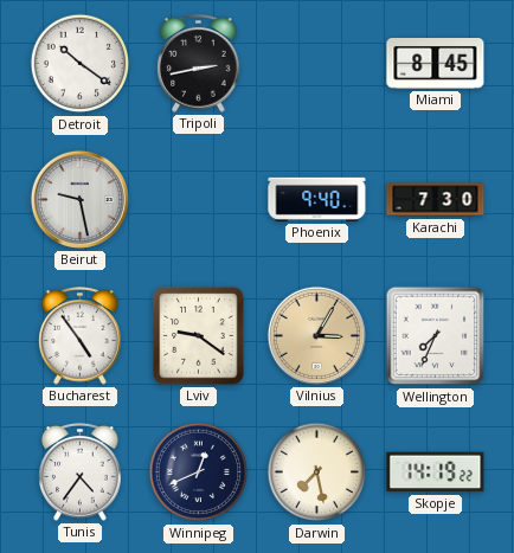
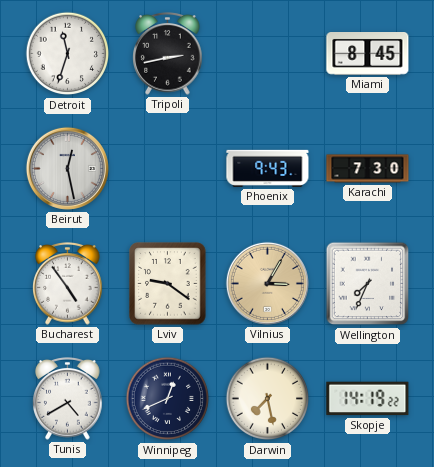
Detroit: 10:21 -> 11:33 (68, 54)
Beirut: 9:28 -> 12:28 (67, 168)
Phoenix: 9:40 -> 9:43 (268, 168)
Tunis: 4:36 -> 4:40 (68, 399)
